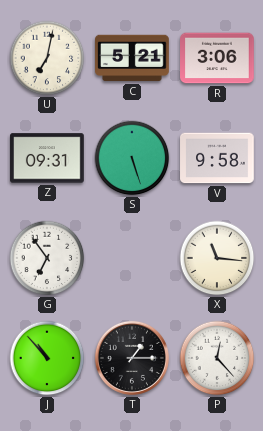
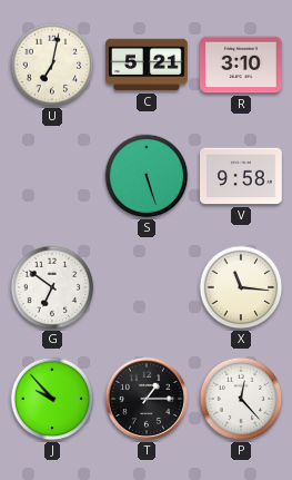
R: 3:06 -> 3:10 (241, 65)
Z: 09:31 -> none (47, 158)
G: 6:54 -> 6:51 (52, 287)
J: 10:53 -> 9:53 (52, 399)
